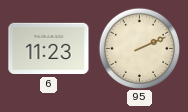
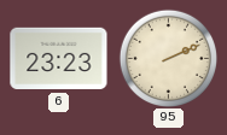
6: 11:23 -> 23:23 (59, 59)
